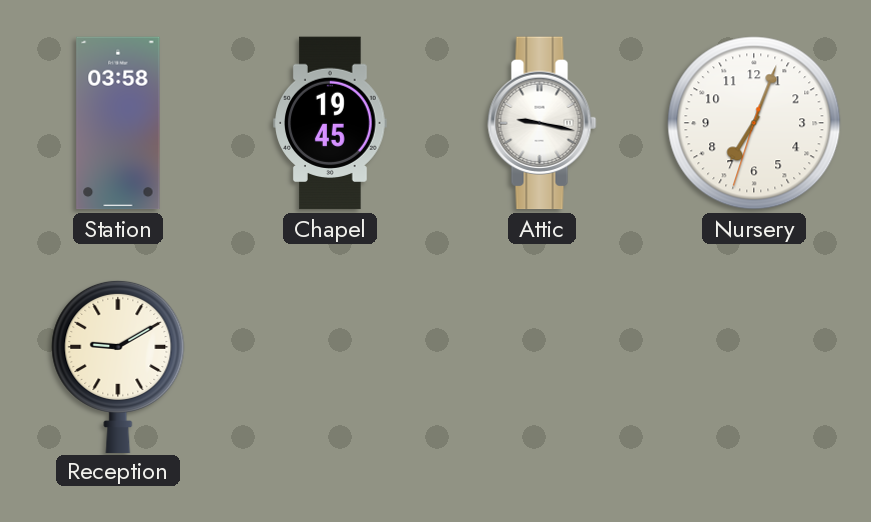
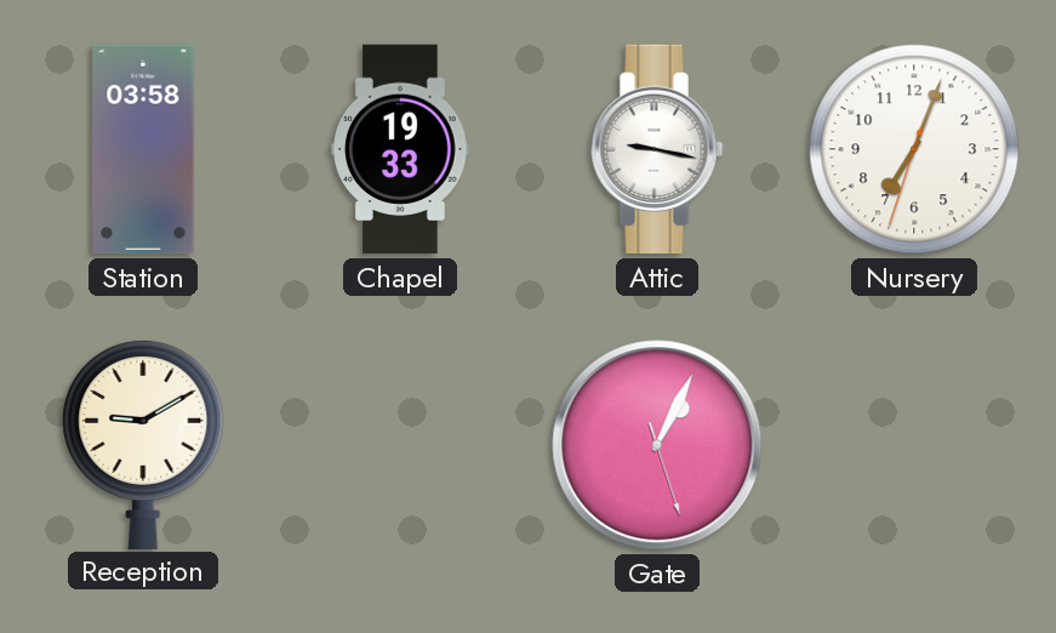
Chapel: 19:45 -> 19:33 (400, 149)
Gate: none -> 1:04 (657, 445)
